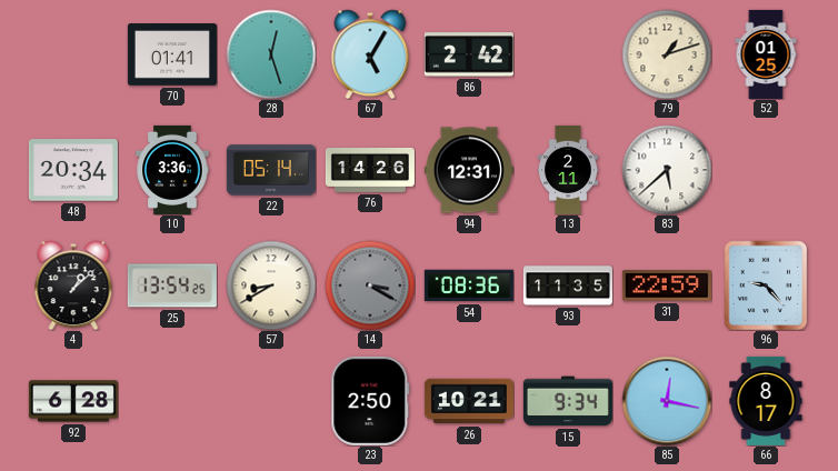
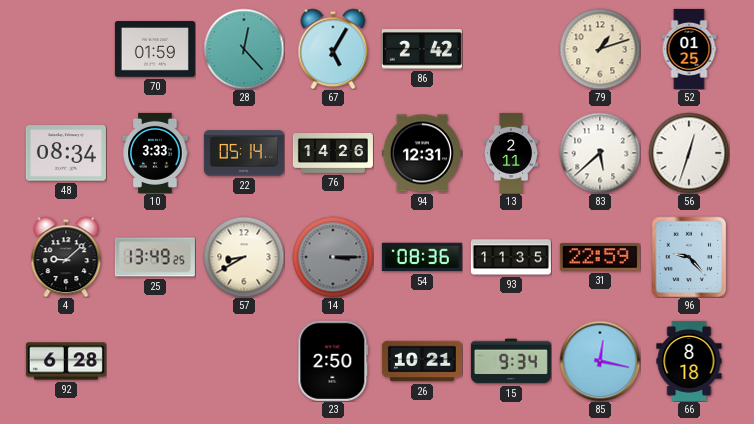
70: 01:41 -> 01:59 (155, 49)
28: 12:27 -> 12:23 (244, 49)
48: 20:34 -> 08:34 (66, 153)
10: 3:36 -> 3:33 (155, 153)
56: none -> 12:33 (689, 153)
4: 1:08 -> 9:08 (66, 257)
25: 13:54 -> 13:49 (155, 257)
14: 3:20 -> 3:15 (333, 257)
66: 8:17 -> 8:18 (689, 361)
